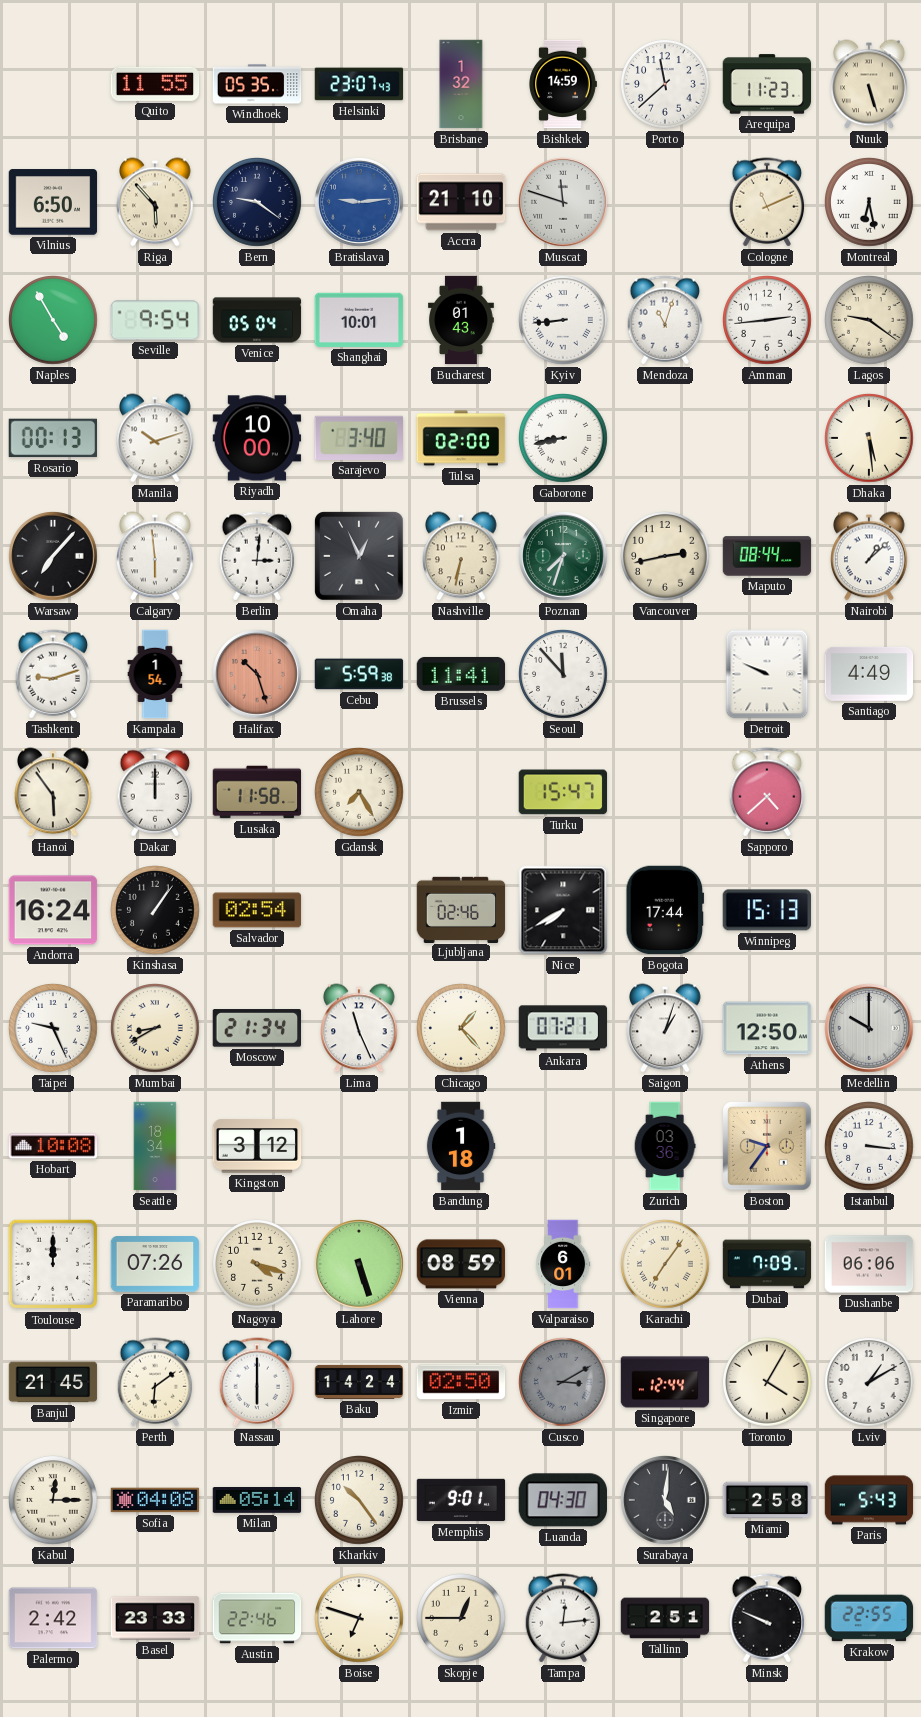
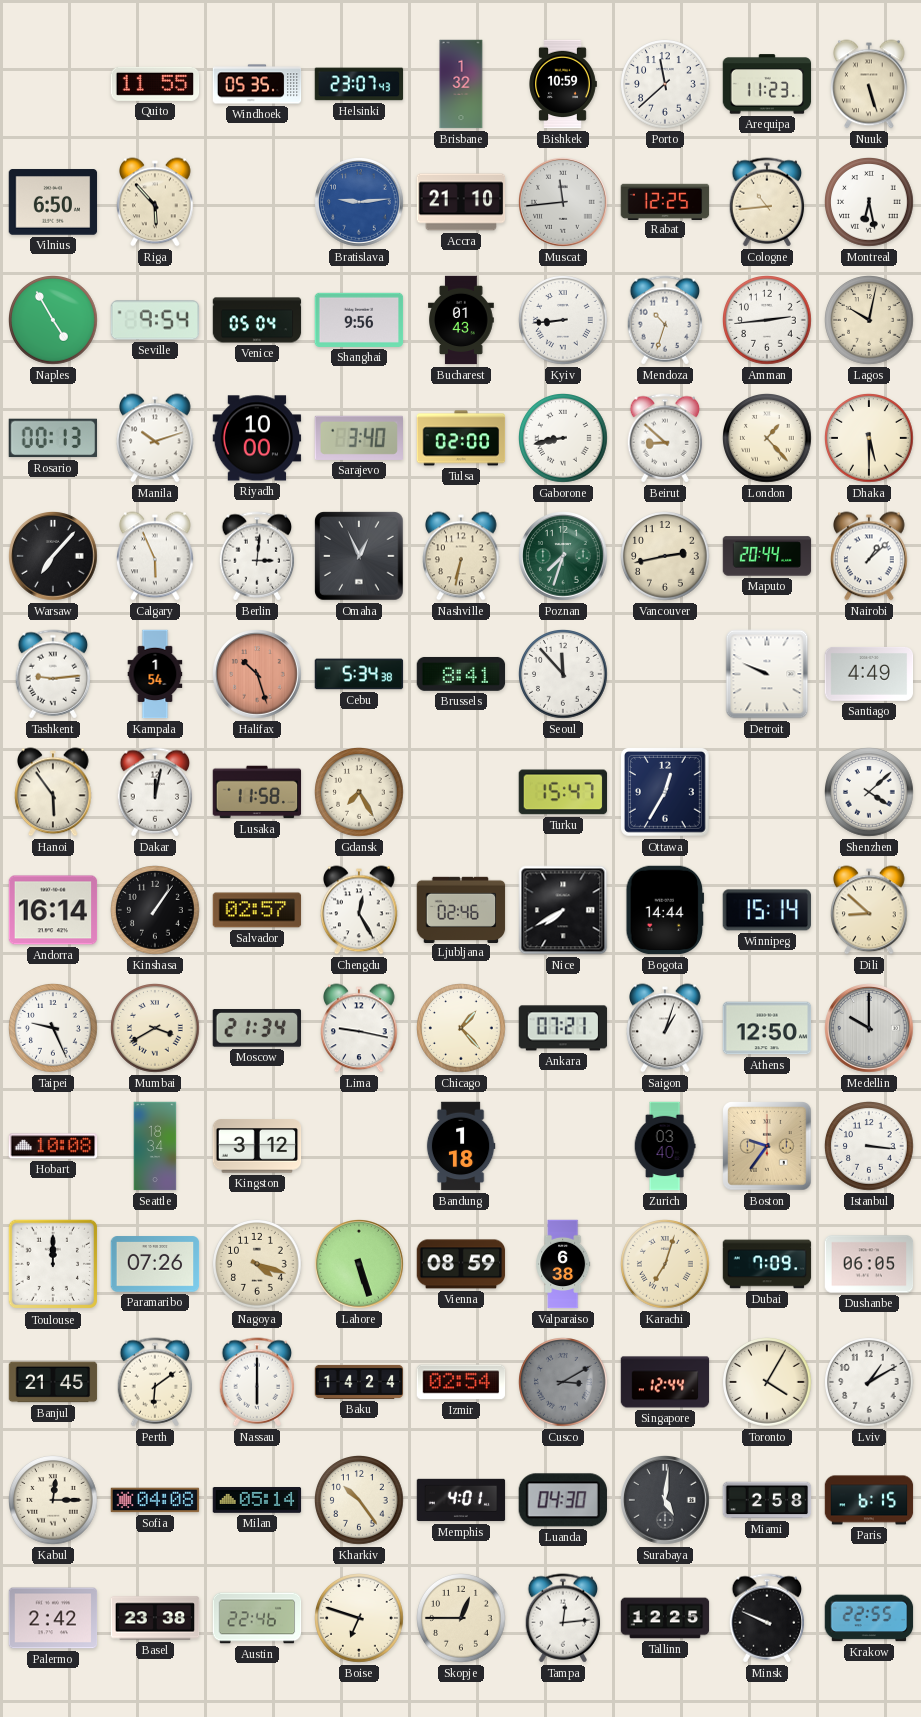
Bishkek: 14:59 -> 10:59 (563, 84)
Bern: 9:21 -> none (258, 203)
Muscat: 11:48 -> 11:44 (564, 203)
Rabat: none -> 12:25 (665, 201)
Cologne: 11:11 -> 10:44 (767, 202)
Shanghai: 10:01 -> 9:56 (359, 320)
Mendoza: 11:03 -> 10:33 (665, 320)
Lagos: 9:21 -> 10:02 (870, 321)
Beirut: none -> 8:52 (665, 438)
London: none -> 1:23 (768, 439)
Dhaka: 5:29 -> 5:30 (870, 439)
Calgary: 5:59 -> 5:56 (155, 556)
Maputo: 08:44 -> 20:44 (767, 556)
Tashkent: 9:12 -> 9:14 (53, 674)
Cebu: 5:59 -> 5:34 (359, 674)
Brussels: 11:41 -> 8:41 (461, 674)
Dakar: 12:00 -> 12:02 (155, 792)
Ottawa: none -> 12:35 (666, 793)
Sapporo: 4:38 -> none (767, 792)
Shenzhen: none -> 4:08 (870, 793)
Andorra: 16:24 -> 16:14 (53, 910)
Salvador: 02:54 -> 02:57 (257, 910)
Chengdu: none -> 12:25 (359, 910)
Bogota: 17:44 -> 14:44 (665, 910)
Winnipeg: 15:13 -> 15:14 (766, 910)
Dili: none -> 8:52 (869, 910)
Mumbai: 8:40 -> 3:40 (156, 1029)
Lima: 11:26 -> 9:17 (359, 1028)
Zurich: 03:36 -> 03:40 (665, 1146)
Valparaiso: 6:01 -> 6:38 (563, 1264)
Karachi: 7:06 -> 7:03 (666, 1265)
Dushanbe: 06:06 -> 06:05 (869, 1264)
Izmir: 02:50 -> 02:54 (461, 1382)
Memphis: 9:01 -> 4:01 (461, 1500)
Paris: 5:43 -> 6:15 (869, 1500)
Basel: 23:33 -> 23:38 (155, 1618)
Tallinn: 2:51 -> 12:25 (665, 1618)
